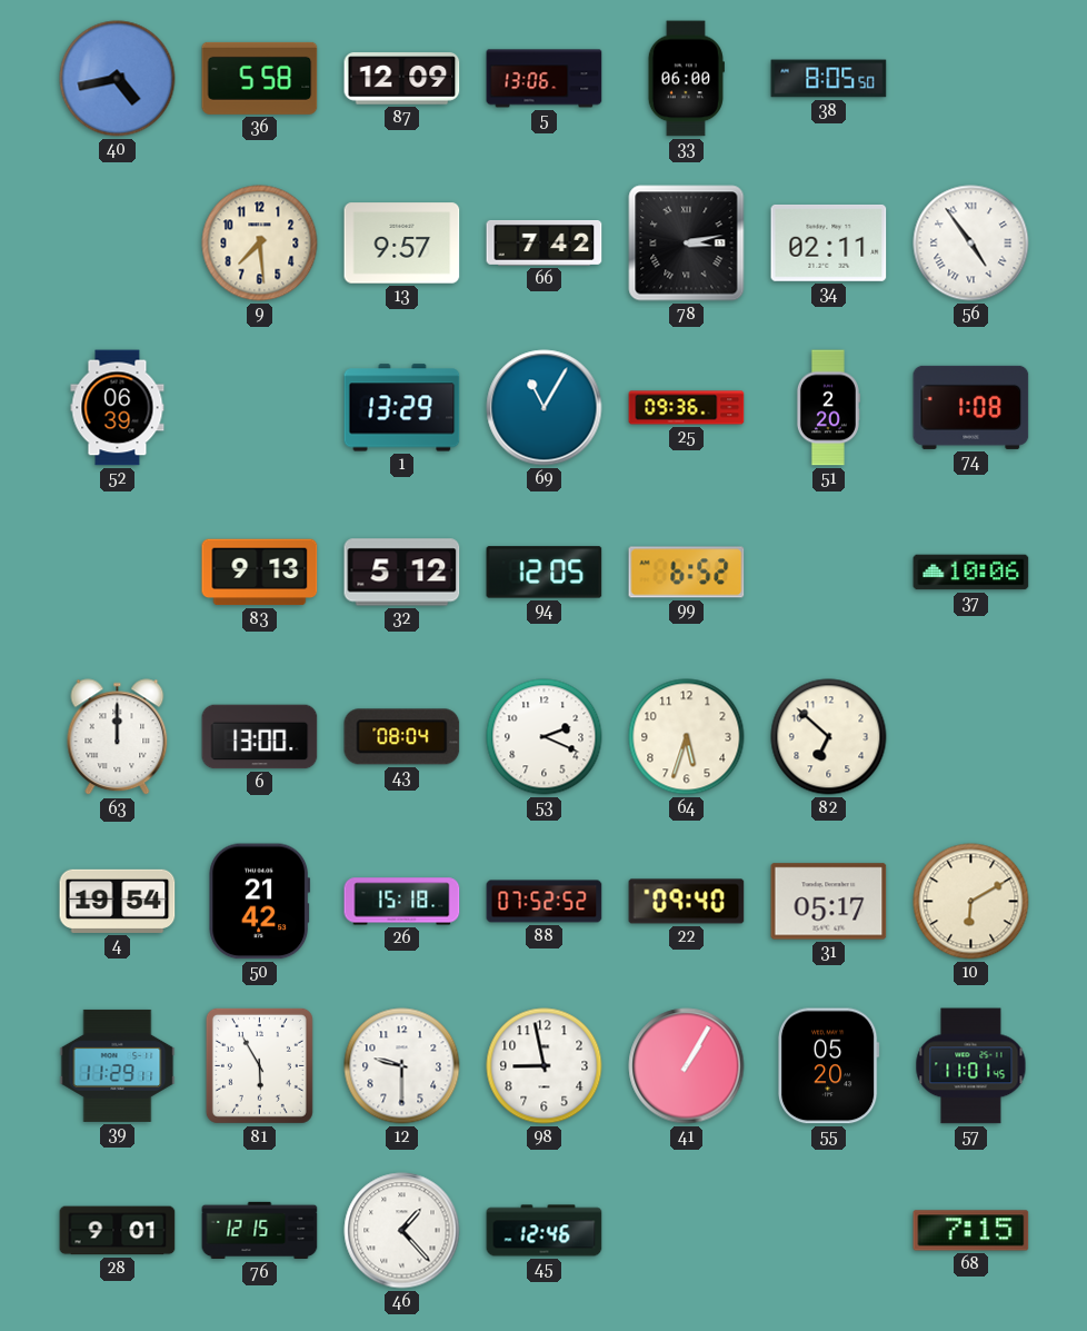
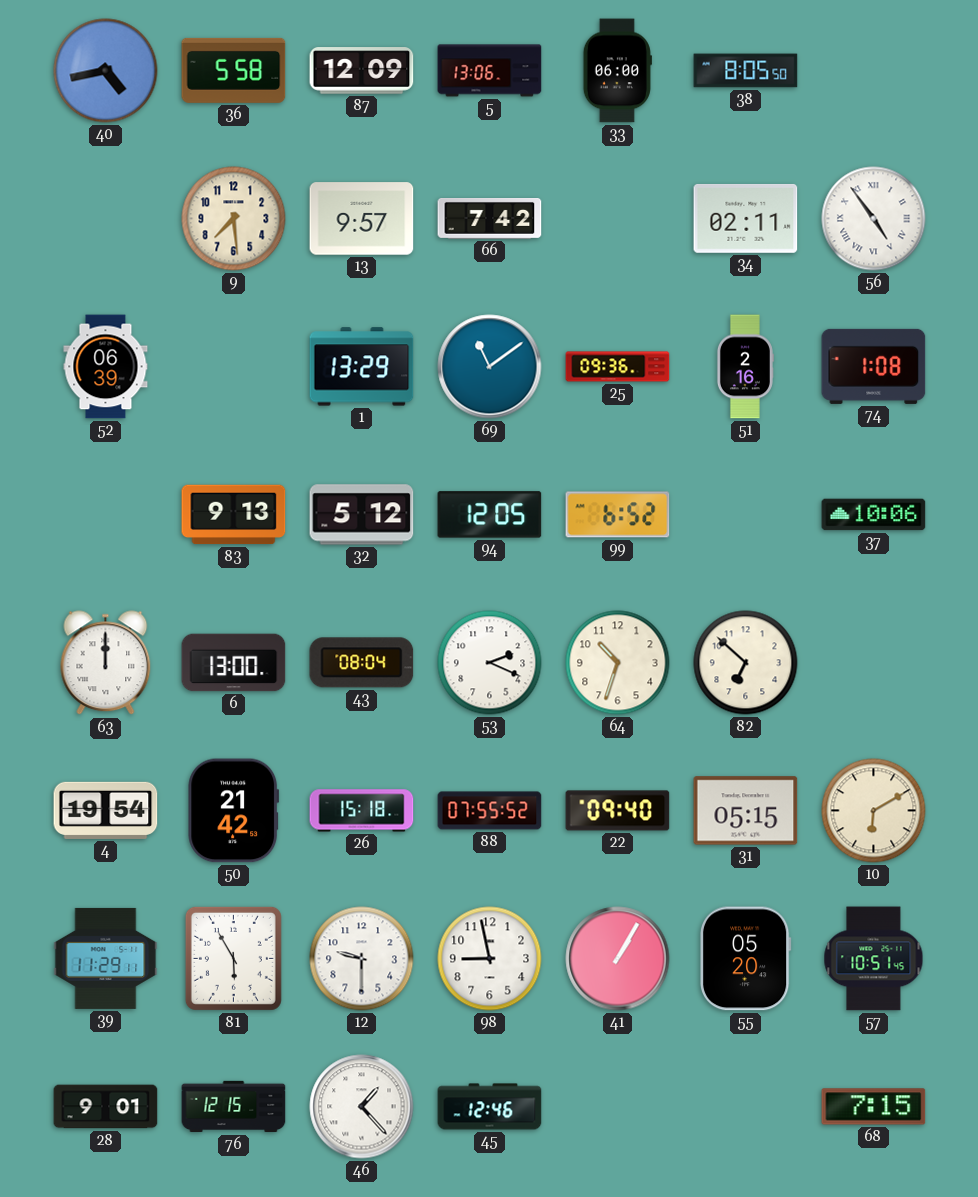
78: 3:13 -> none (687, 244)
69: 11:05 -> 11:09 (490, 367)
51: 2:20 -> 2:16 (745, 367)
64: 5:33 -> 10:33 (618, 663)
88: 07:52 -> 07:55 (490, 811)
31: 05:17 -> 05:15 (746, 811)
57: 11:01 -> 10:51 (874, 959)
